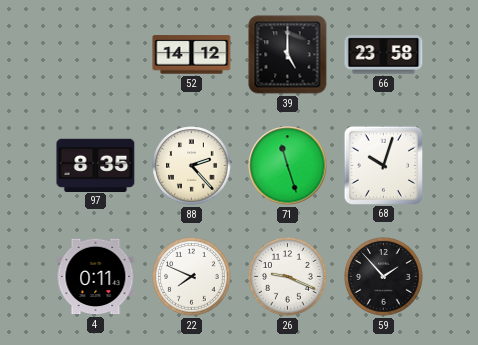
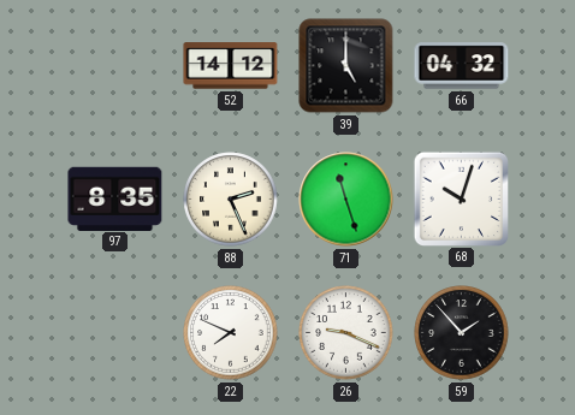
66: 23:58 -> 04:32 (462, 66)
88: 2:23 -> 2:26 (231, 200)
4: 0:11 -> none (96, 277)
